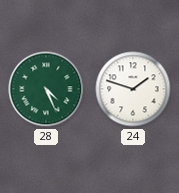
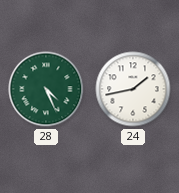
24: 1:48 -> 1:43 (133, 89)
